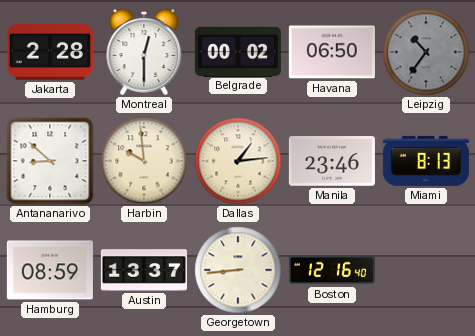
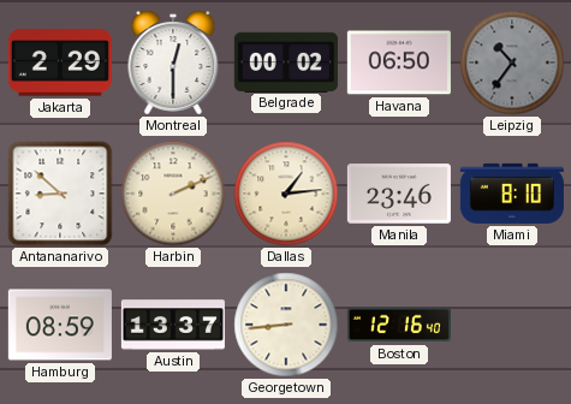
Jakarta: 2:28 -> 2:29 (60, 63)
Harbin: 9:59 -> 2:11 (173, 194)
Miami: 8:13 -> 8:10 (512, 194)
